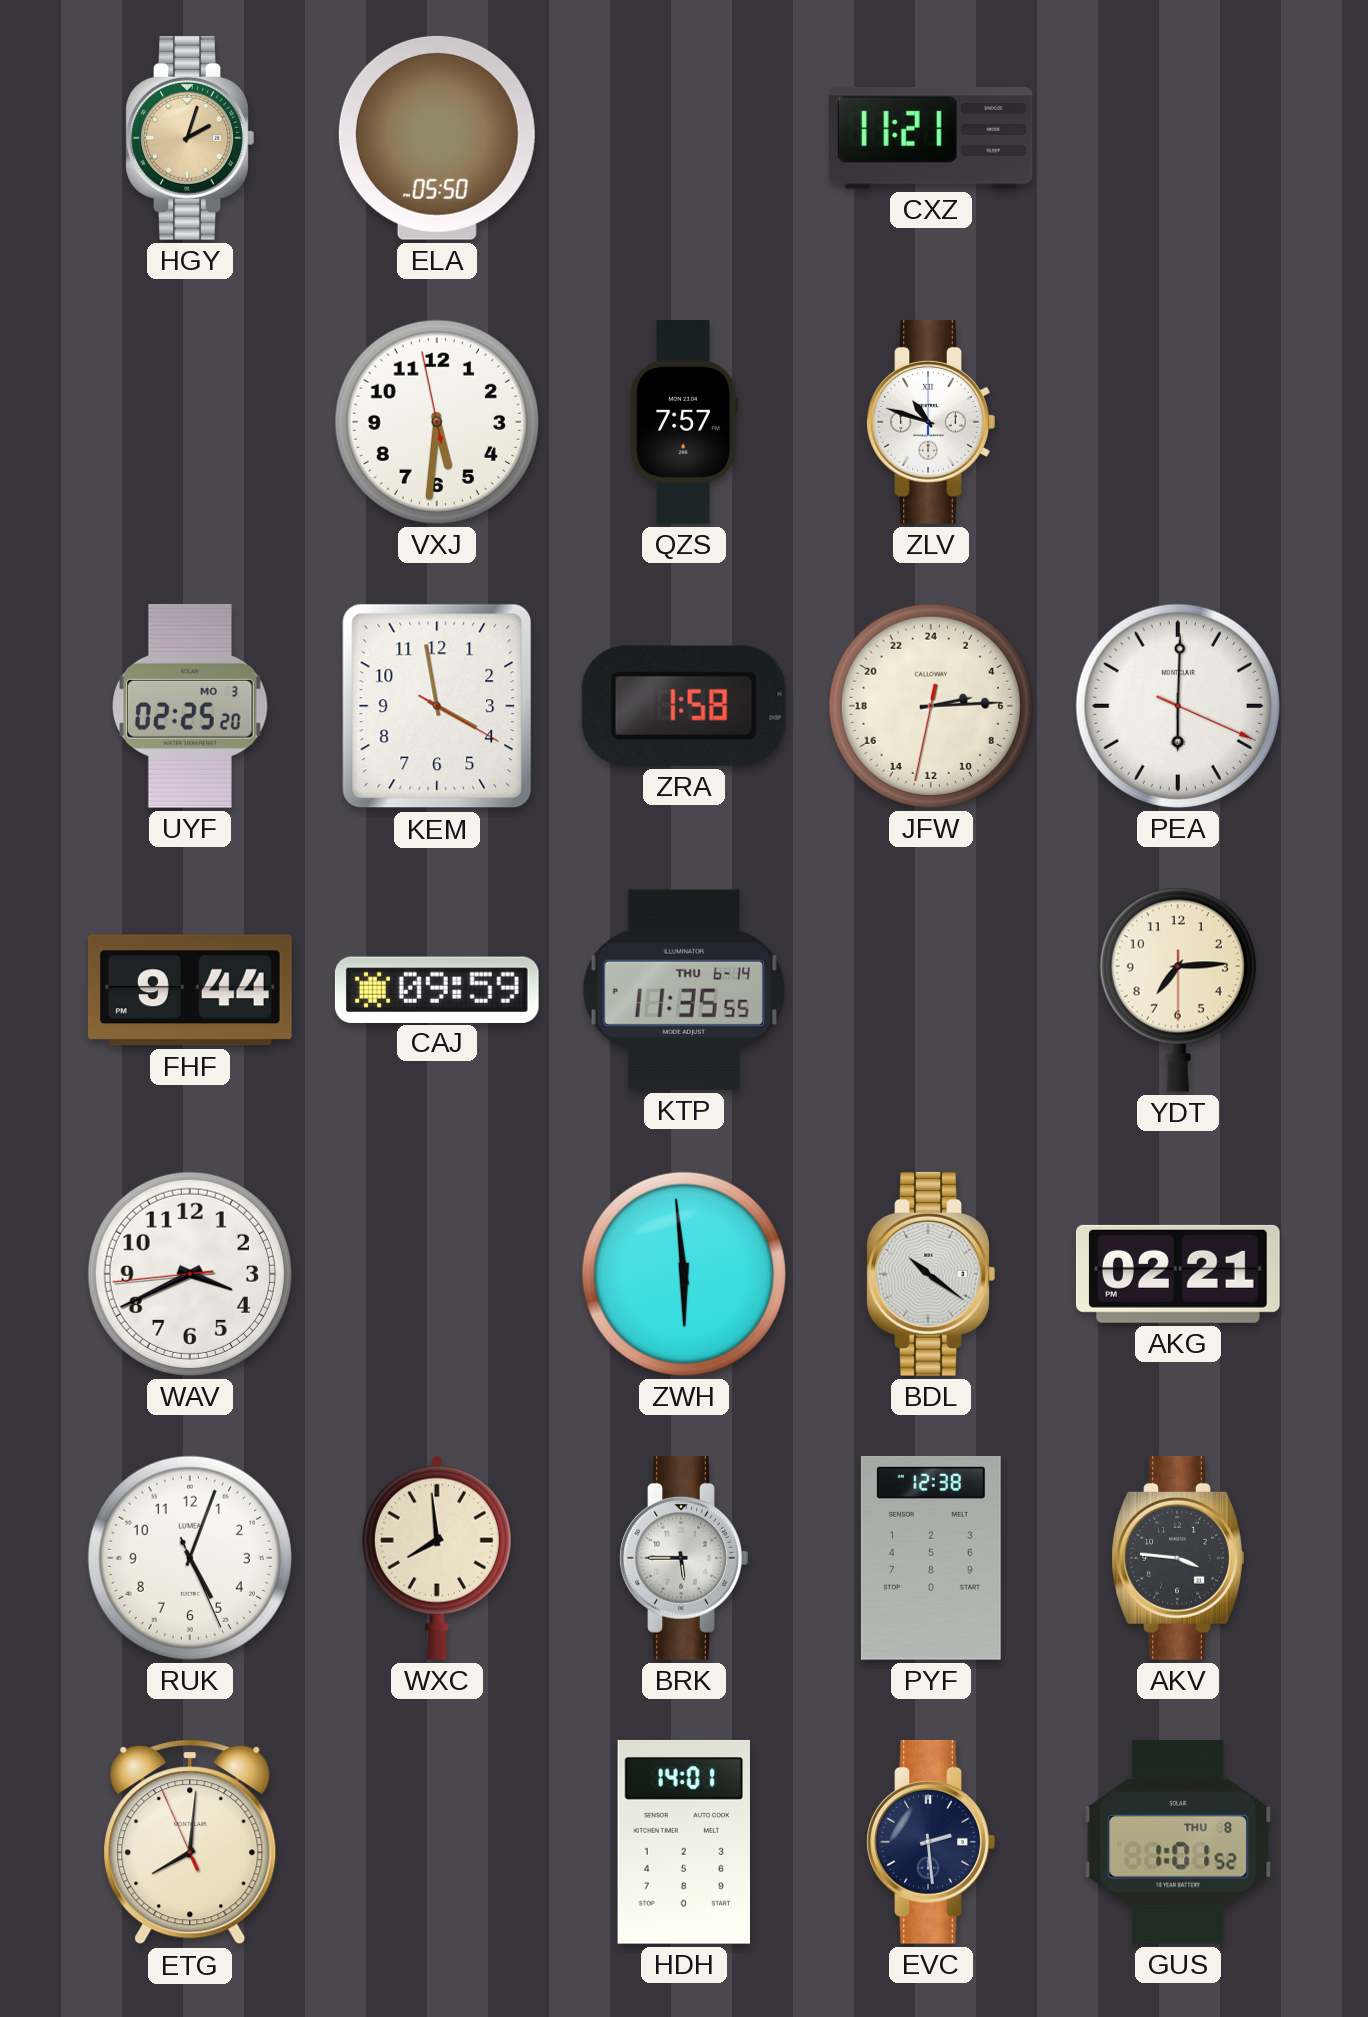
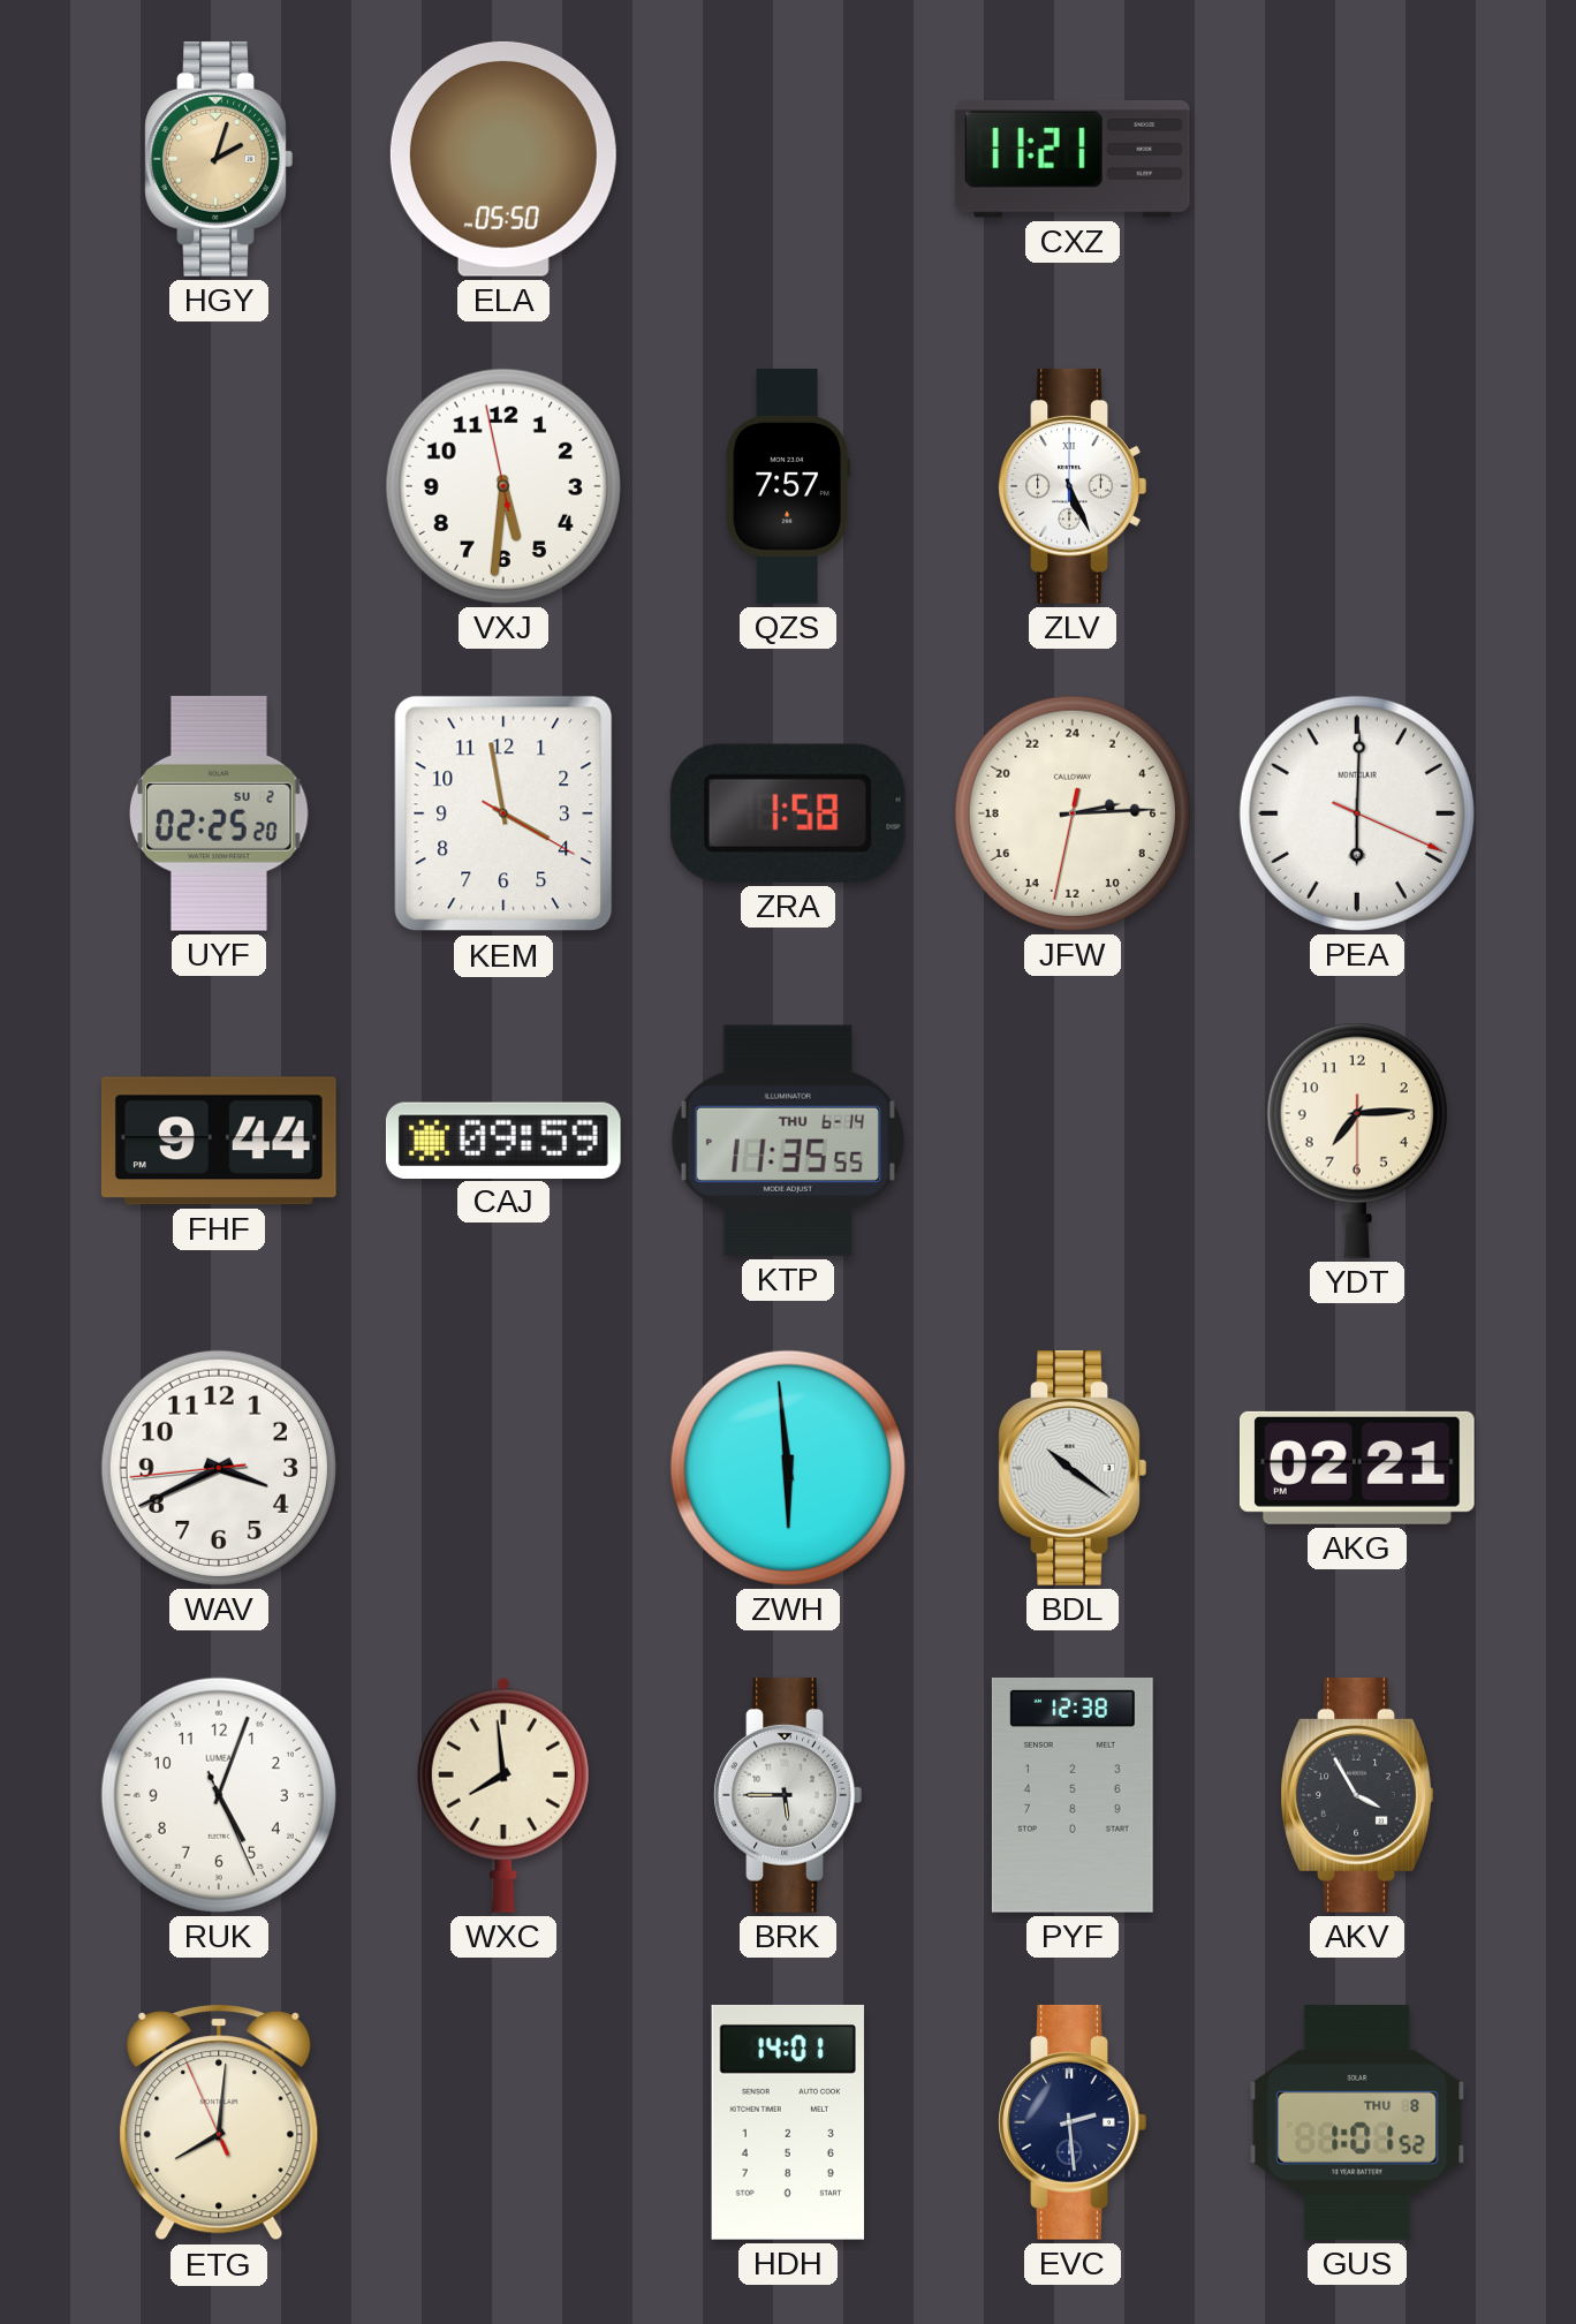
ZLV: 10:48 -> 5:26 (1073, 486)
UYF date: MO 3 -> SU 2 (220, 813)
AKV: 3:46 -> 3:55 (1357, 1795)
